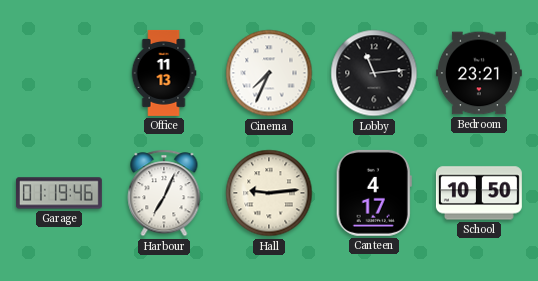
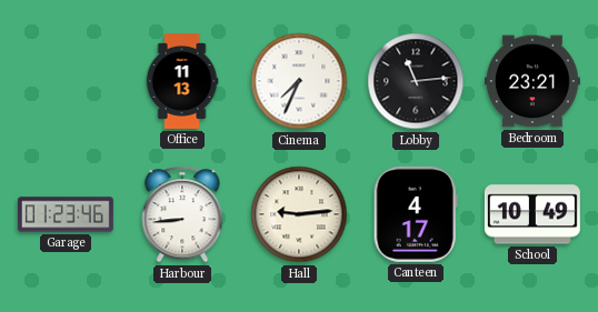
Garage: 01:19 -> 01:23 (66, 214)
Harbour: 7:04 -> 8:44 (182, 214)
School: 10:50 -> 10:49 (532, 214)
